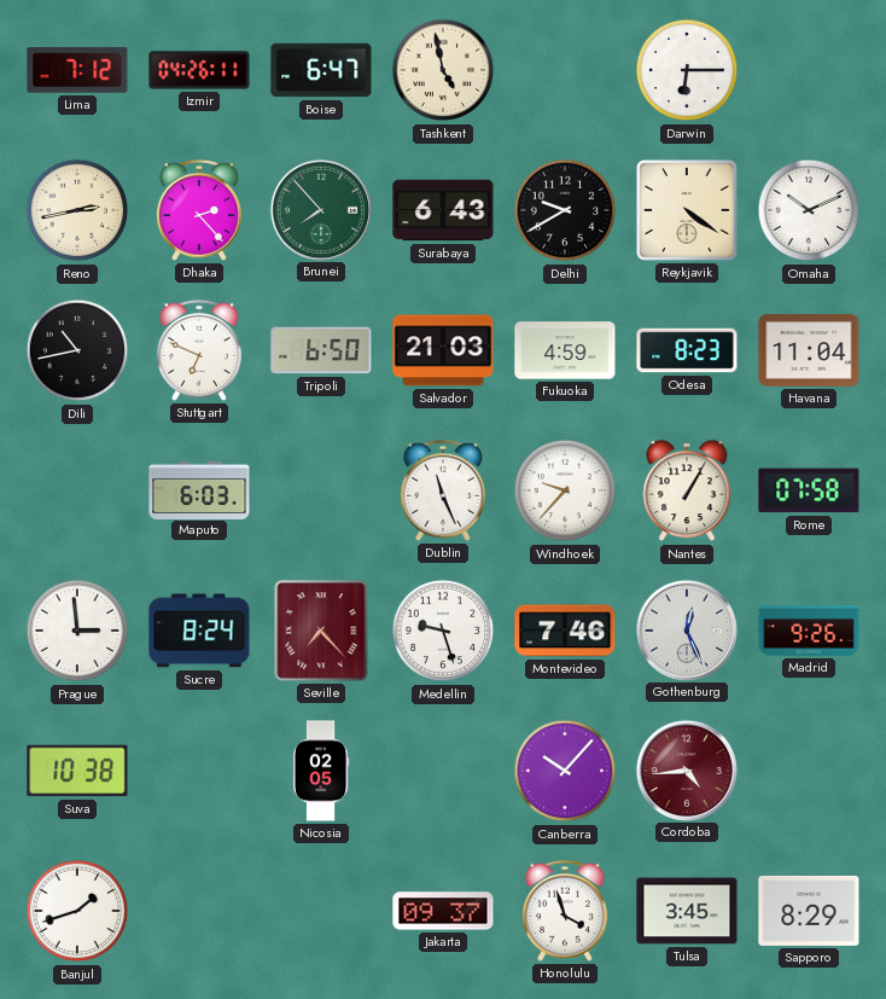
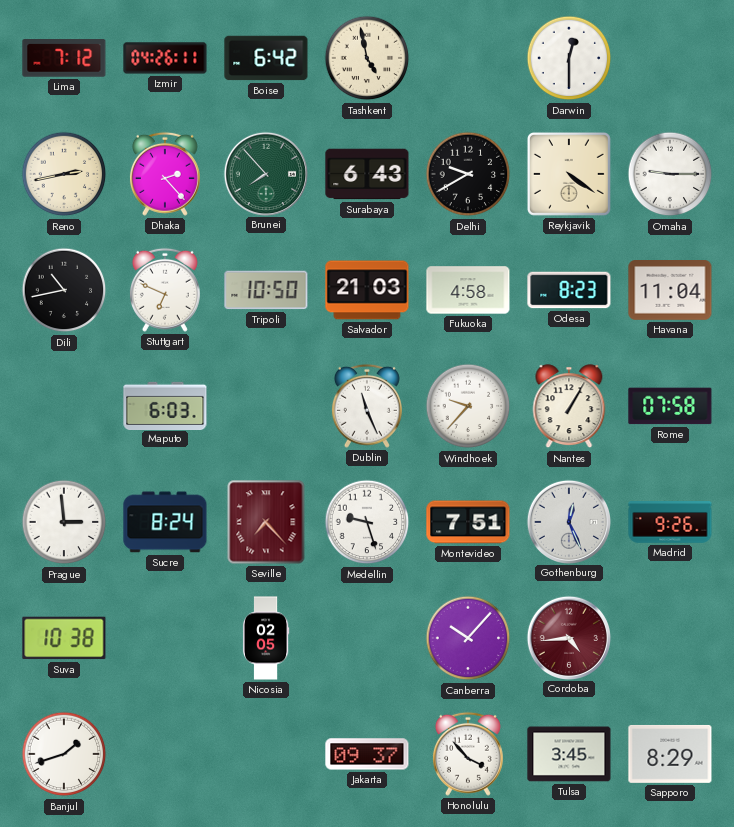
Boise: 6:47 -> 6:42 (266, 58)
Darwin: 6:15 -> 12:30 (569, 58)
Omaha: 10:11 -> 9:15 (670, 174)
Tripoli: 6:50 -> 10:50 (266, 290)
Fukuoka: 4:59 -> 4:58 (468, 290)
Montevideo: 7:46 -> 7:51 (468, 522)
Honolulu: 3:57 -> 3:53 (468, 754)
